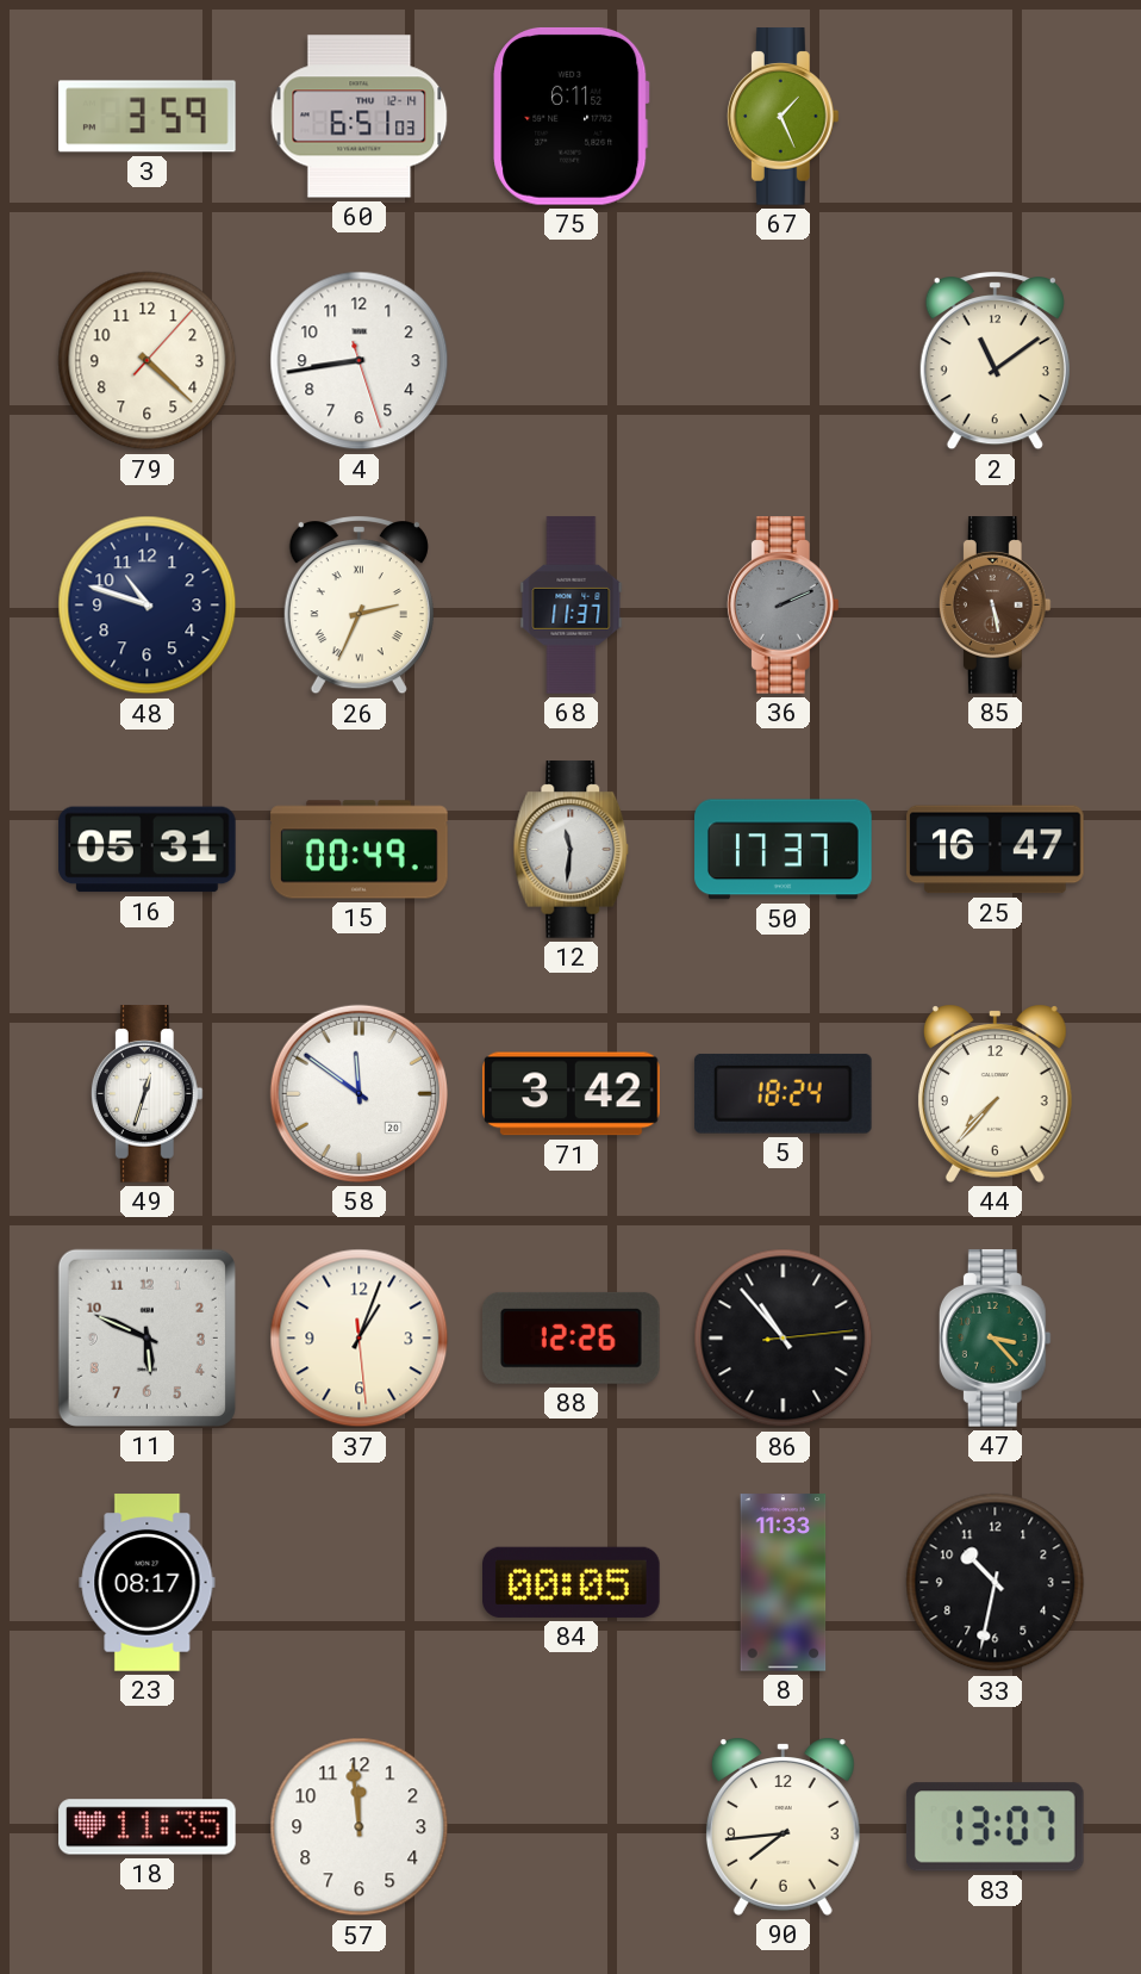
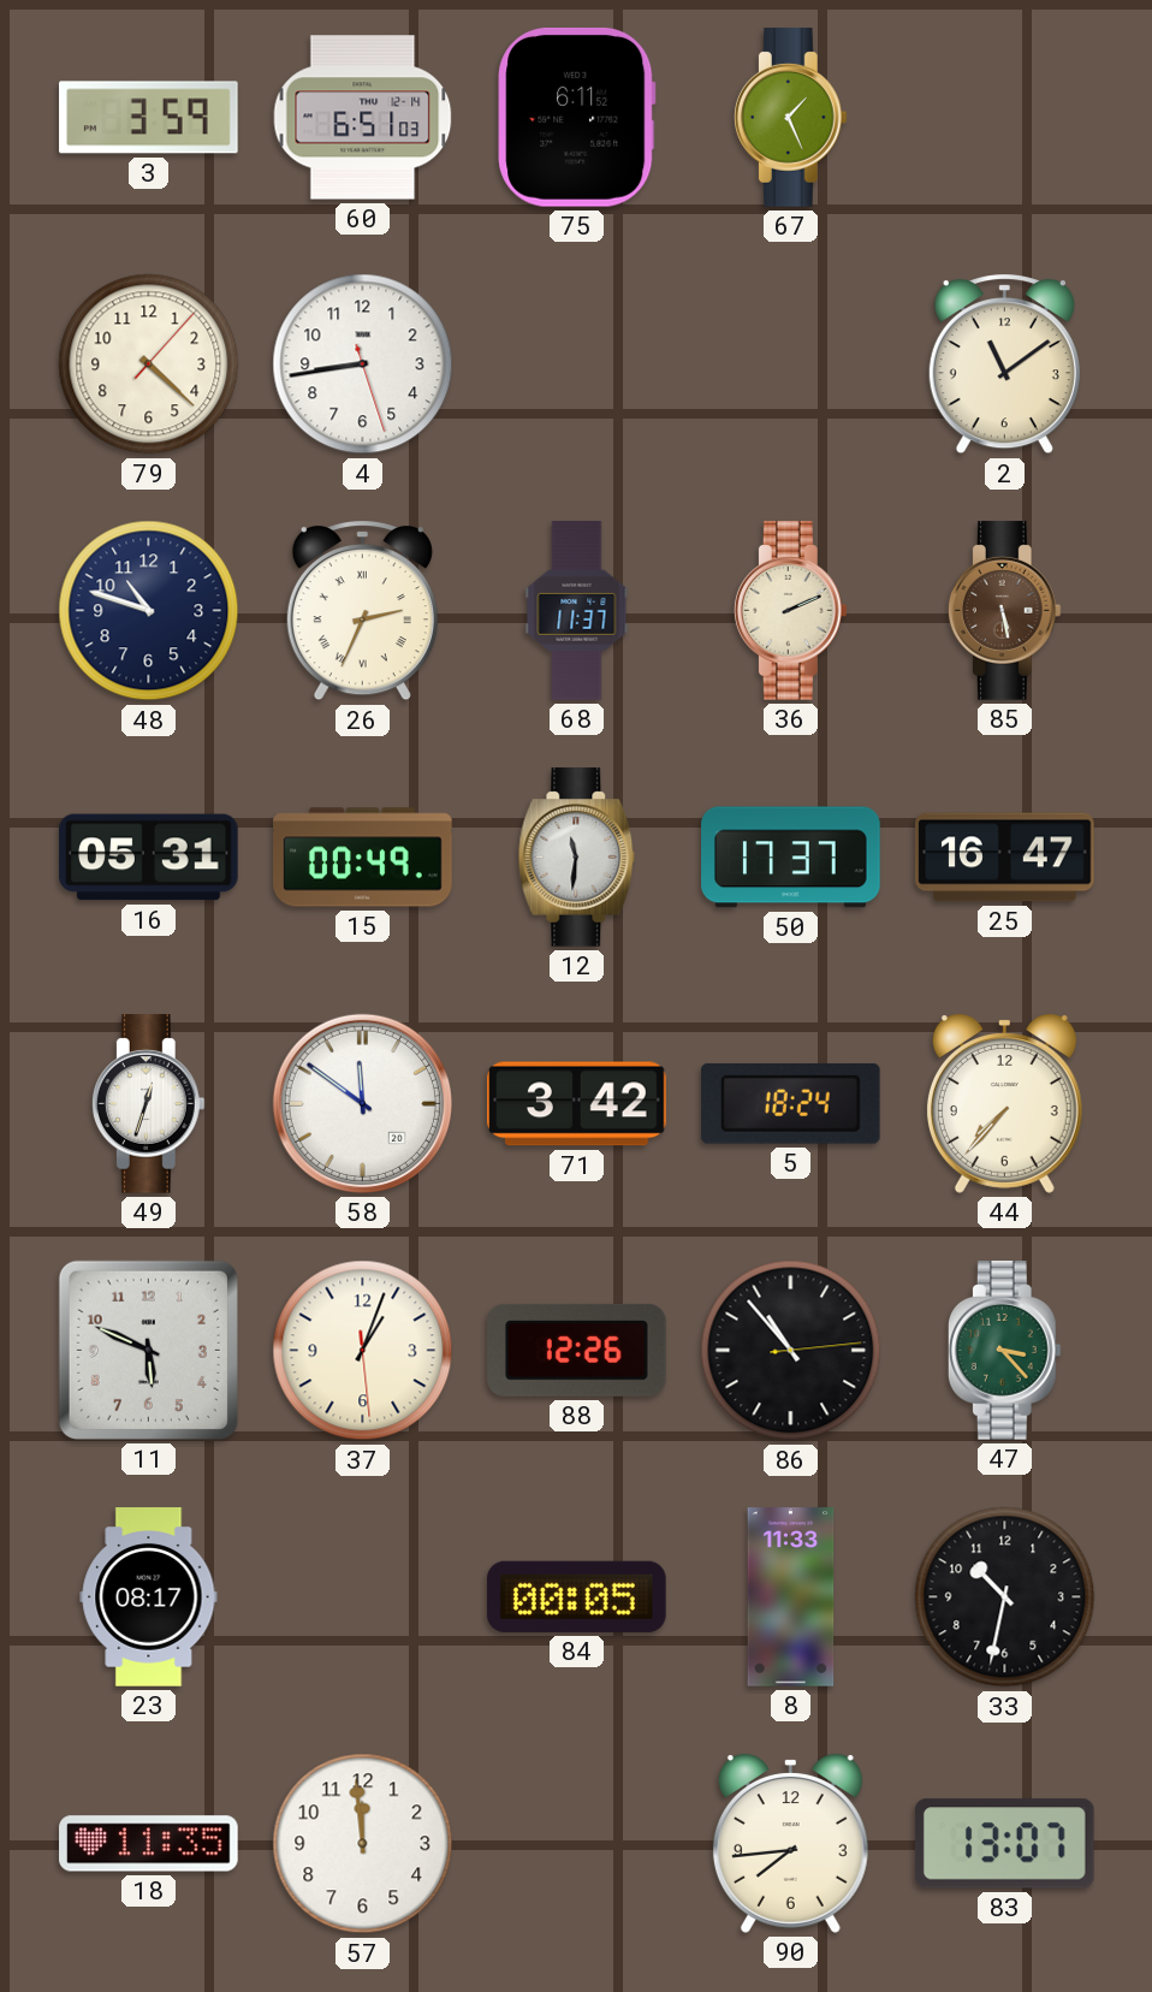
36 dial: grey -> cream (790, 611)
